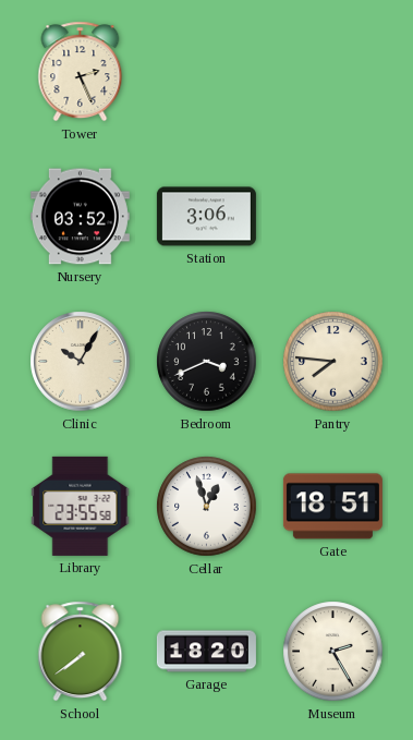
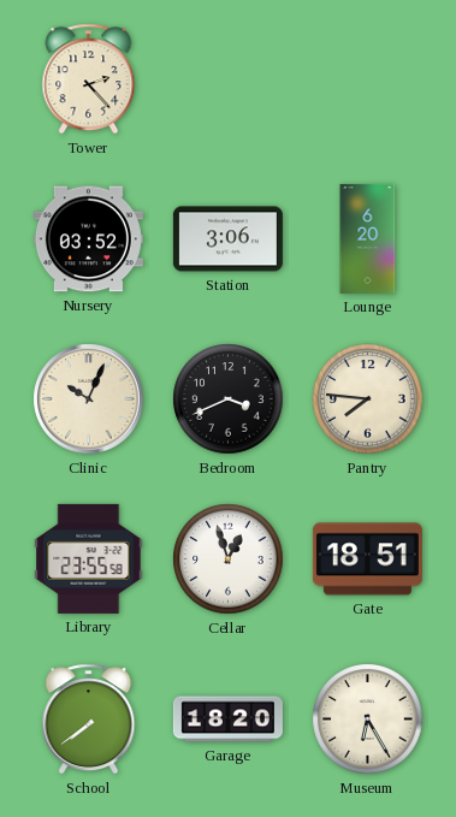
Tower: 2:26 -> 2:23 (89, 79)
Lounge: none -> 6:20 (368, 238)
Clinic: 10:05 -> 10:04 (89, 399)
Museum: 2:25 -> 6:25 (368, 720)
